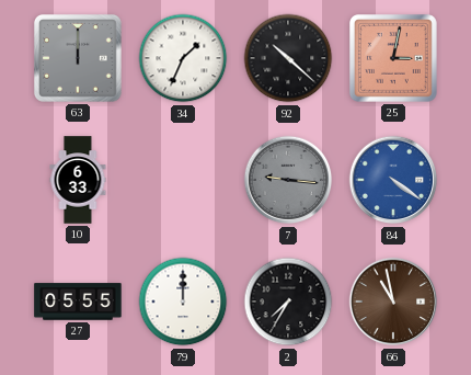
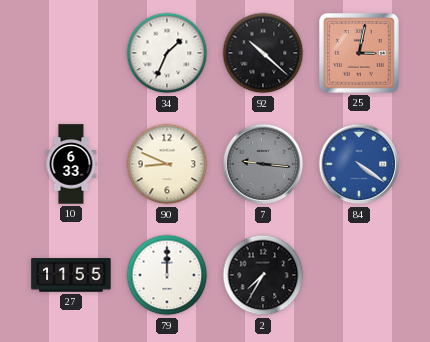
63: 12:00 -> none (79, 59)
90: none -> 8:49 (167, 164)
27: 05:55 -> 11:55 (71, 275)
66: 10:58 -> none (393, 302)
